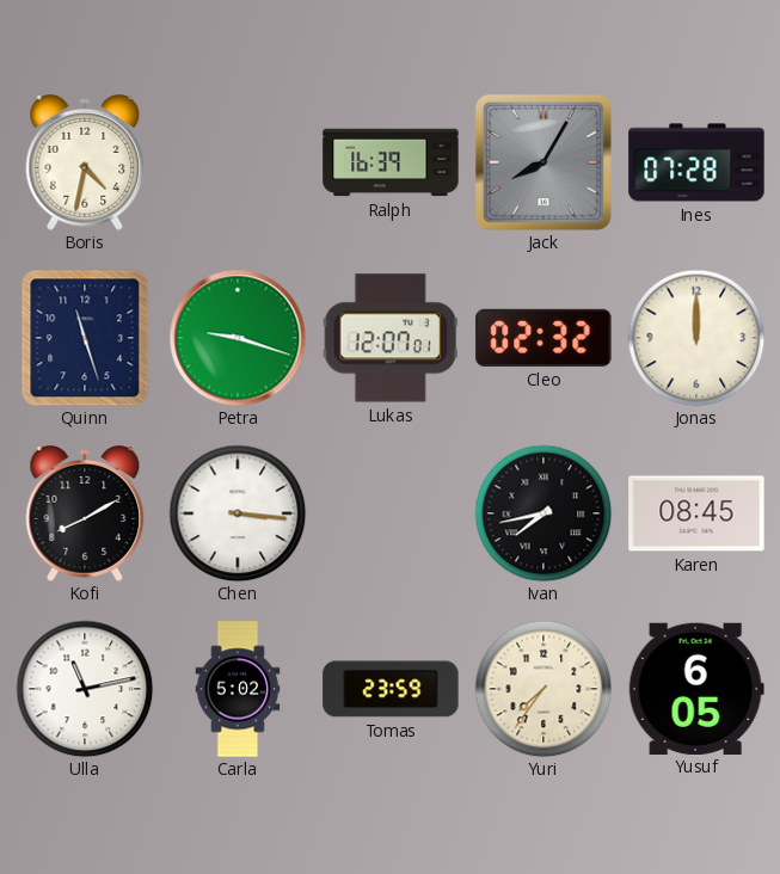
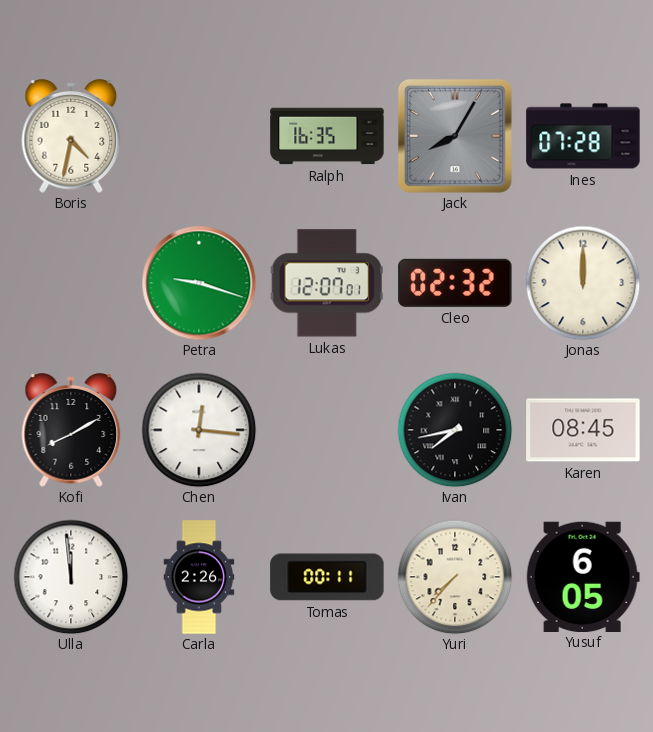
Ralph: 16:39 -> 16:35 (327, 136)
Quinn: 11:27 -> none (85, 338)
Chen: 3:16 -> 12:16 (199, 430)
Ulla: 11:13 -> 11:59 (71, 577)
Carla: 5:02 -> 2:26 (199, 577)
Tomas: 23:59 -> 00:11 (327, 577)
Yuri: 7:36 -> 7:37 (455, 577)
